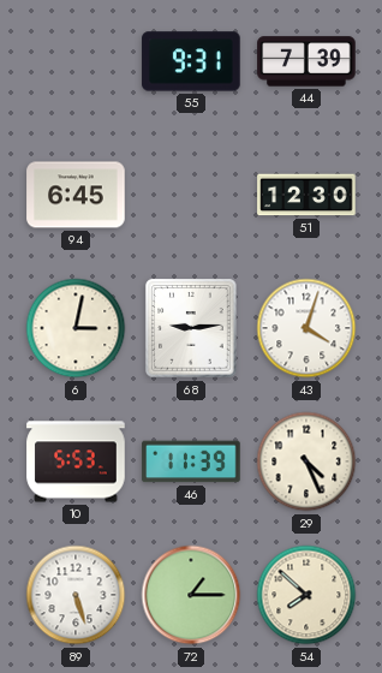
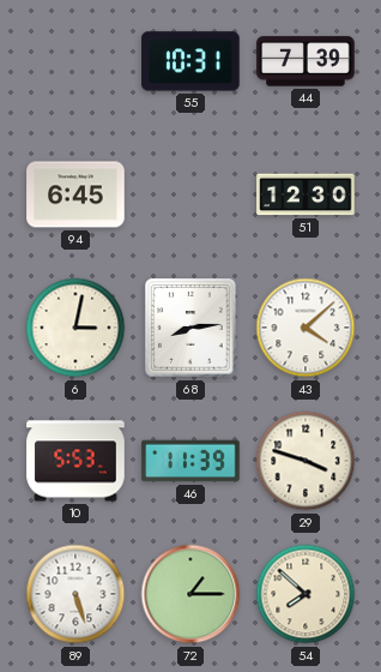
55: 9:31 -> 10:31 (190, 61)
68: 9:14 -> 8:14 (190, 328)
43: 4:03 -> 4:08 (306, 328)
29: 4:26 -> 3:48 (306, 461)
